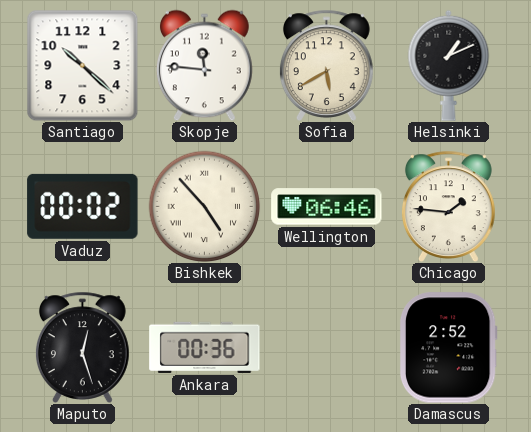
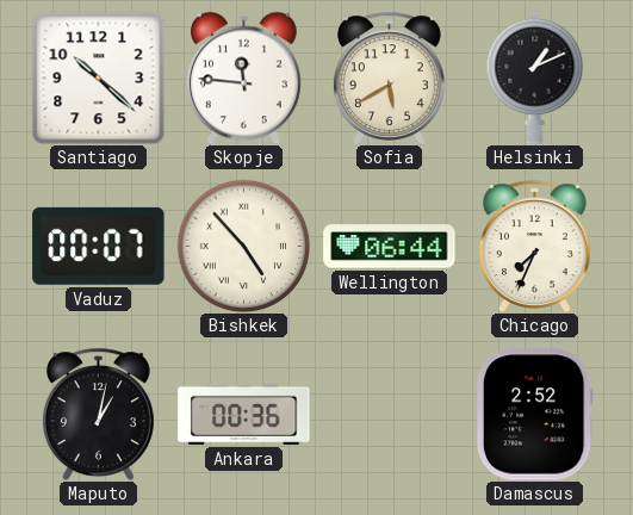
Vaduz: 00:02 -> 00:07 (99, 246)
Wellington: 06:46 -> 06:44 (390, 247)
Chicago: 1:46 -> 7:34 (534, 246)
Maputo: 12:27 -> 1:02 (98, 414)
